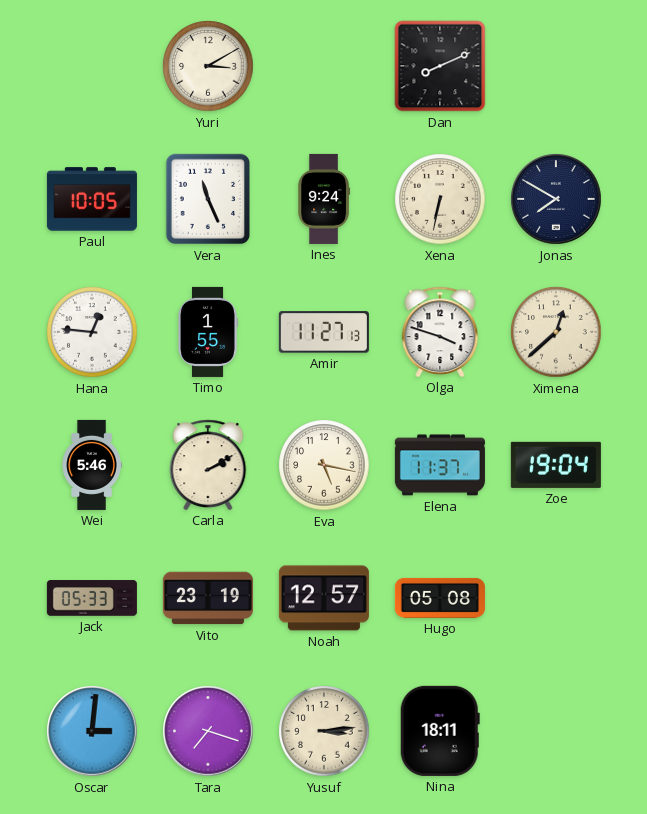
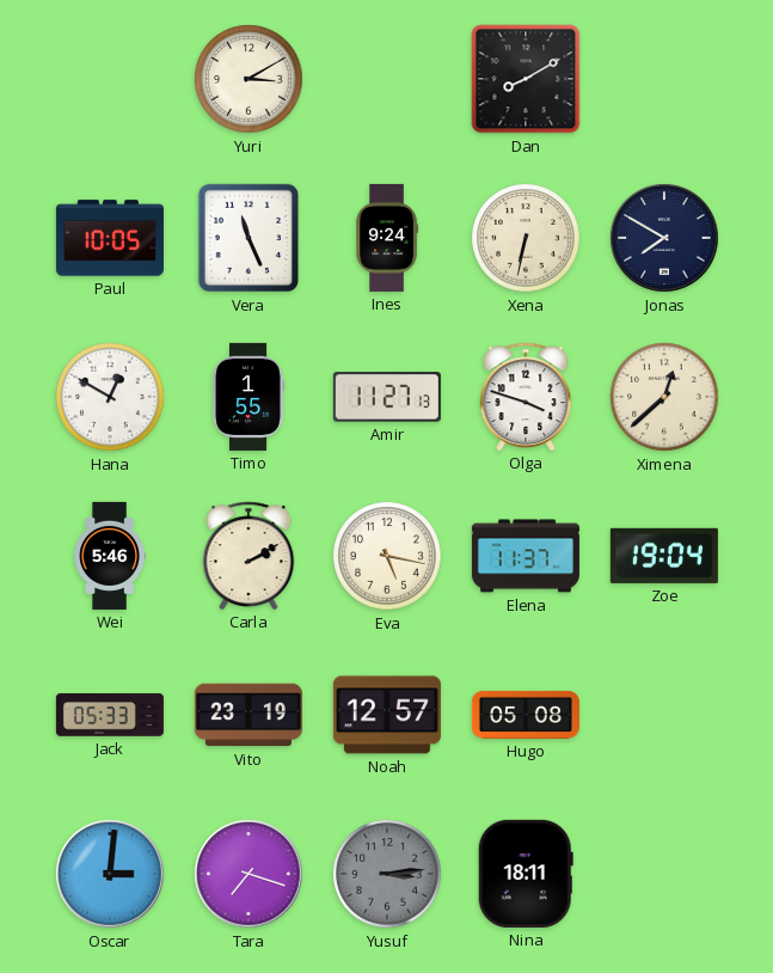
Dan: 8:11 -> 8:10 (526, 79)
Hana: 12:46 -> 12:50 (110, 397)
Yusuf dial: cream -> grey (387, 874)
